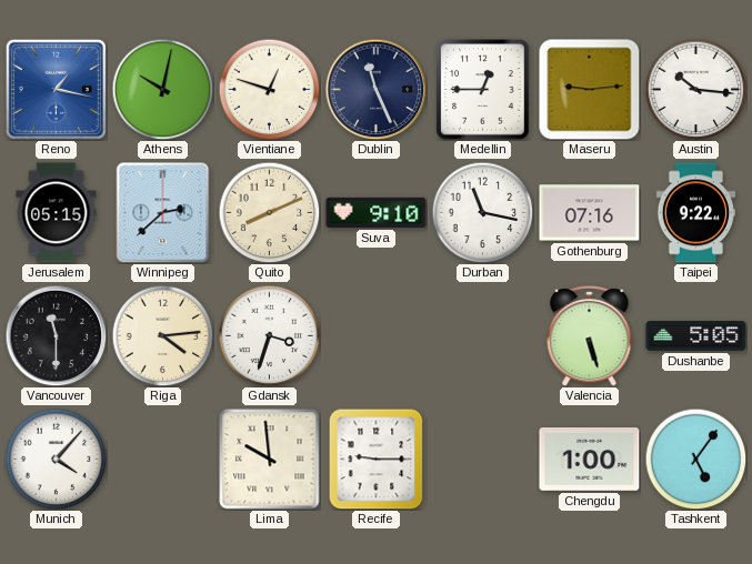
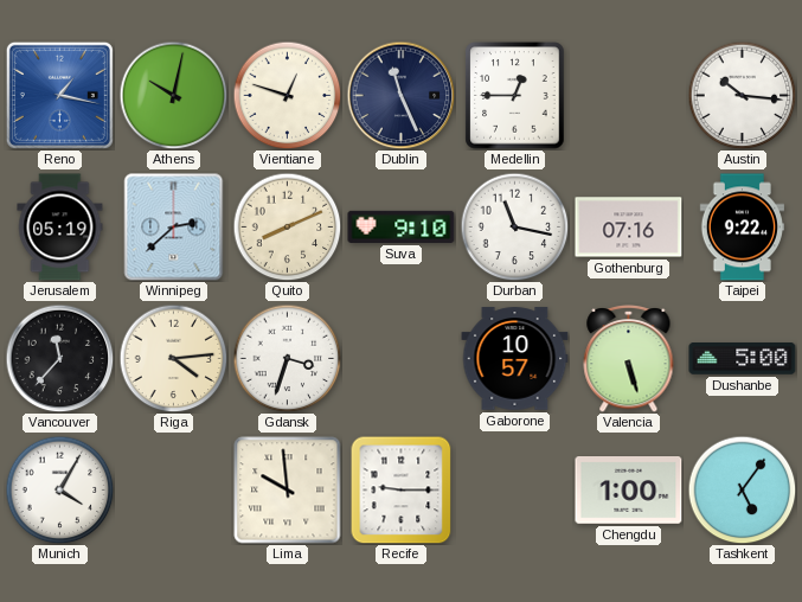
Maseru: 9:14 -> none (590, 90)
Jerusalem: 05:15 -> 05:19 (60, 228)
Vancouver: 11:30 -> 11:37 (59, 358)
Gaborone: none -> 10:57 (515, 359)
Dushanbe: 5:05 -> 5:00 (743, 359)
Munich: 4:07 -> 4:05 (59, 489)
